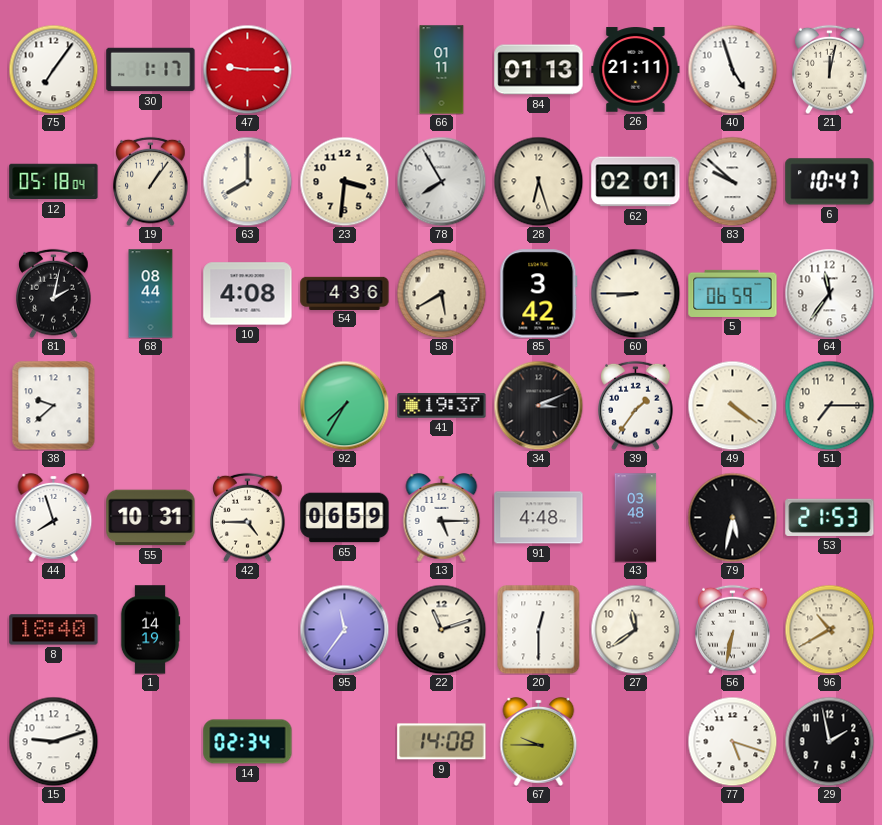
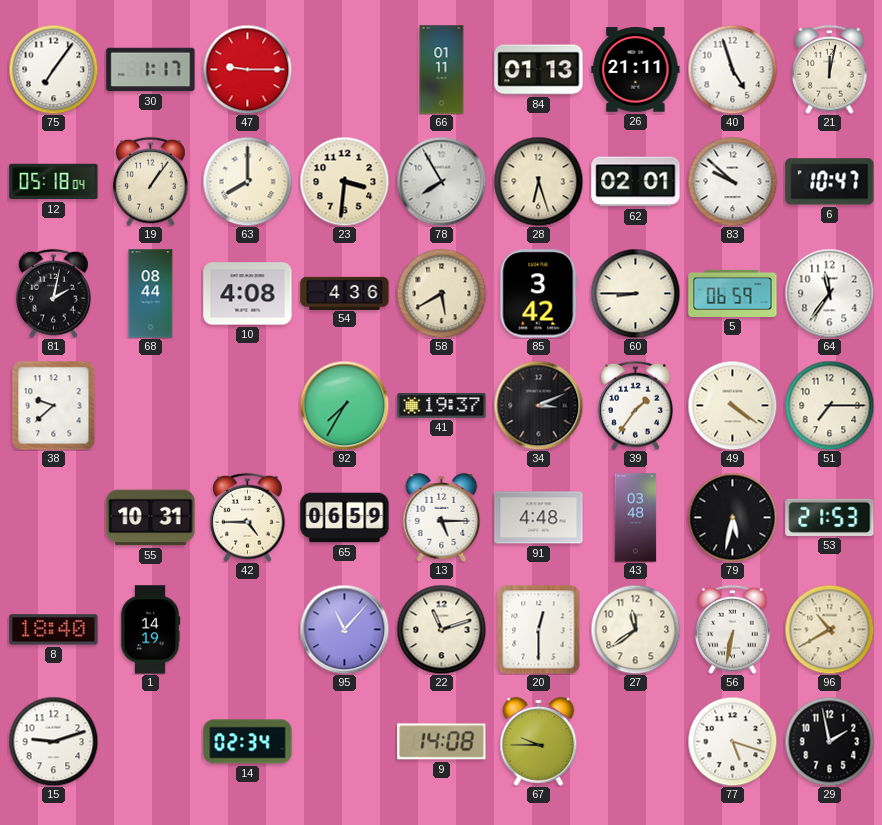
44: 7:57 -> none (54, 518)
95: 11:36 -> 11:07 (344, 629)
